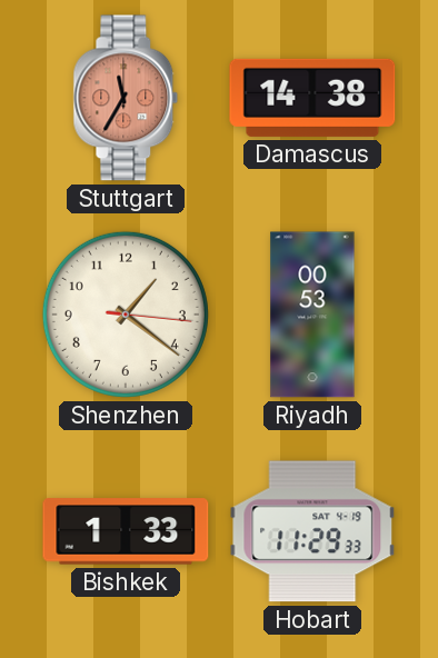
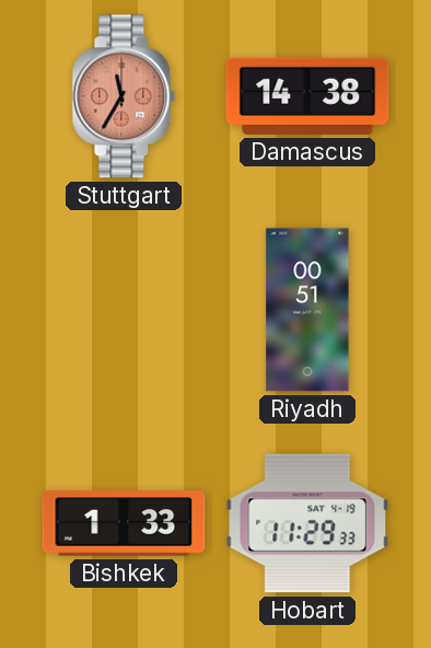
Shenzhen: 1:21 -> none (126, 315)
Riyadh: 00:53 -> 00:51 (307, 310)
